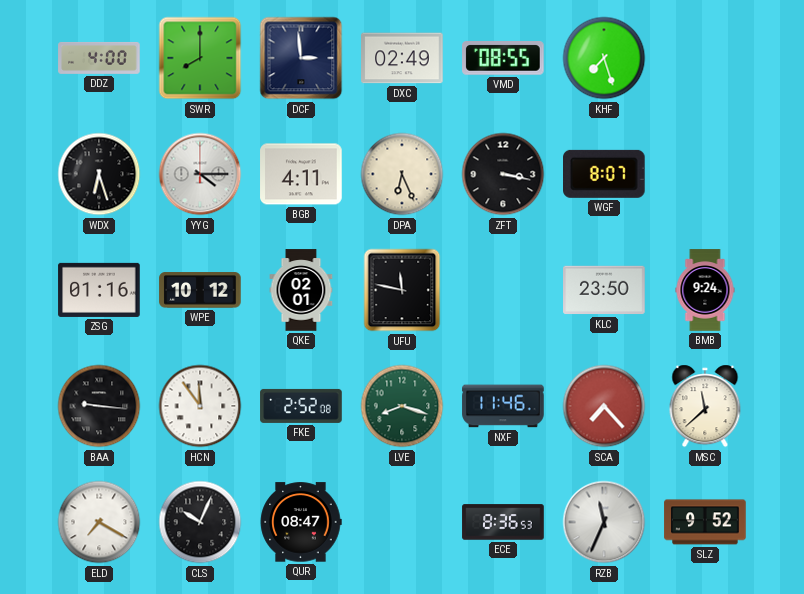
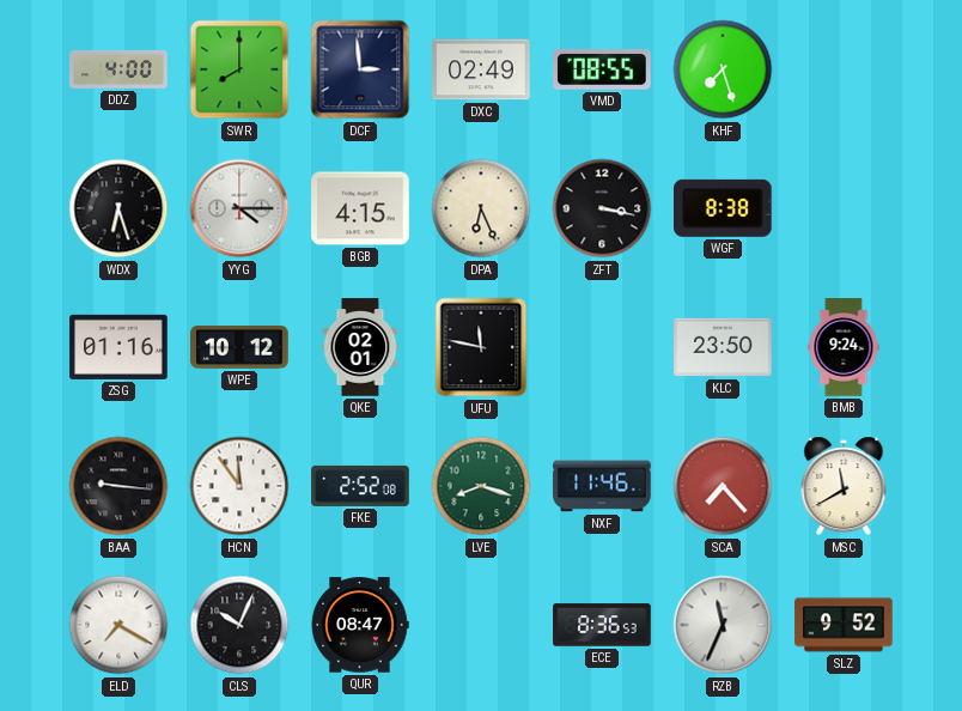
BGB: 4:11 -> 4:15 (360, 208)
WGF: 8:07 -> 8:38 (724, 208)
MSC: 11:38 -> 11:40 (844, 486)
